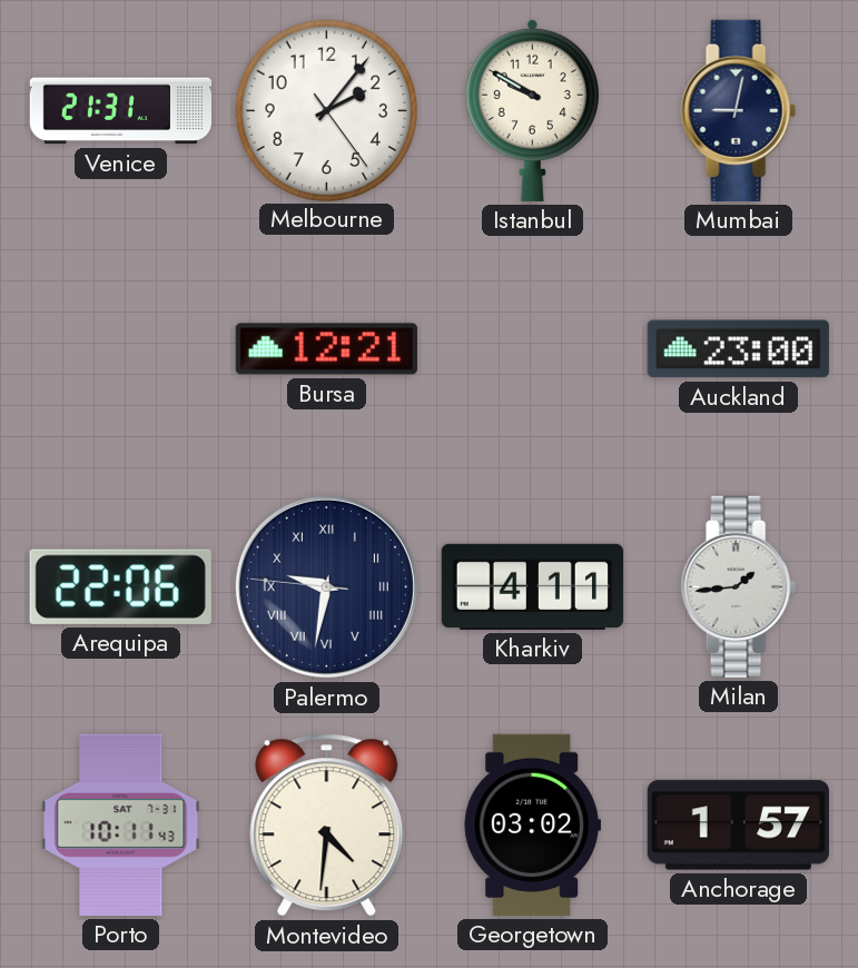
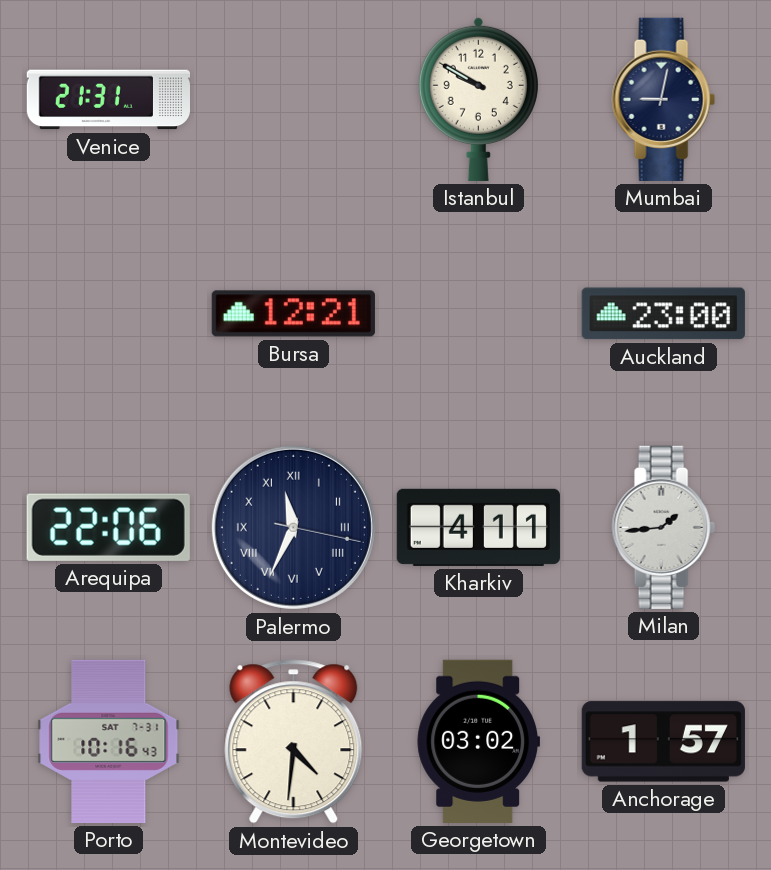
Melbourne: 2:06 -> none (326, 110)
Palermo: 9:31 -> 11:34 (293, 527)
Porto: 10:11 -> 10:16 (109, 741)
